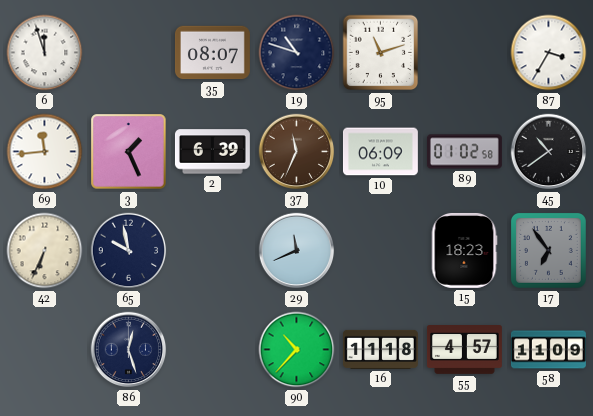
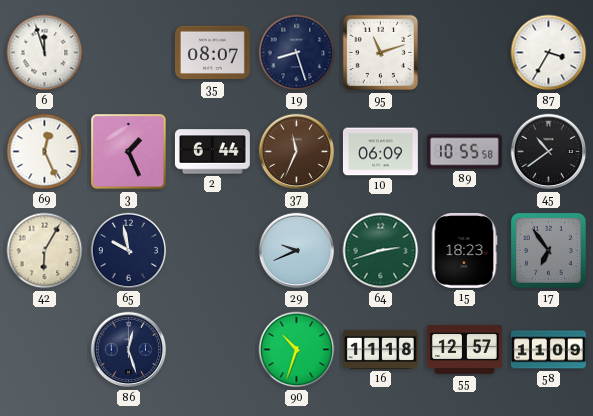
19: 10:48 -> 8:27 (297, 53)
69: 11:44 -> 12:26 (45, 152)
2: 6:39 -> 6:44 (212, 152)
89: 01:02 -> 10:55 (464, 152)
42: 6:34 -> 6:05 (45, 251)
29: 11:41 -> 9:41 (297, 251)
64: none -> 2:42 (381, 251)
90: 10:37 -> 10:33 (297, 350)
55: 4:57 -> 12:57 (464, 350)
